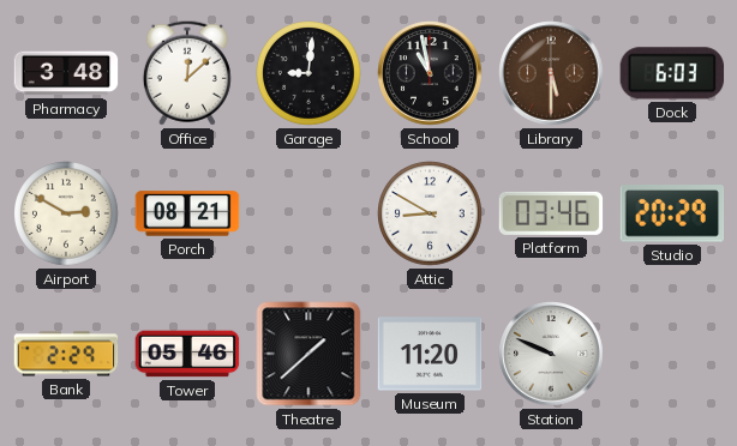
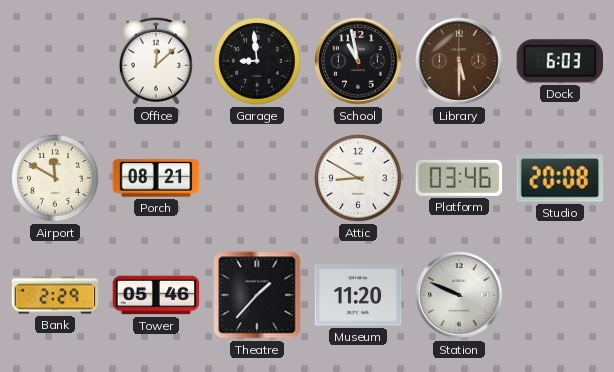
Pharmacy: 3:48 -> none (66, 73)
Garage: 9:01 -> 8:59 (257, 61)
Airport: 2:50 -> 11:50 (55, 178)
Studio: 20:29 -> 20:08 (560, 178)
Theatre: 1:38 -> 1:37 (257, 295)
